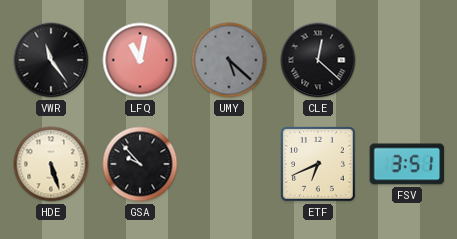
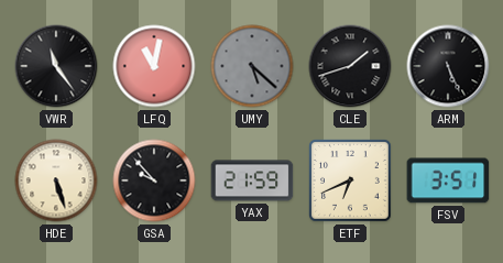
CLE: 12:22 -> 1:42 (350, 66)
ARM: none -> 5:26 (448, 66)
YAX: none -> 21:59 (252, 180)
